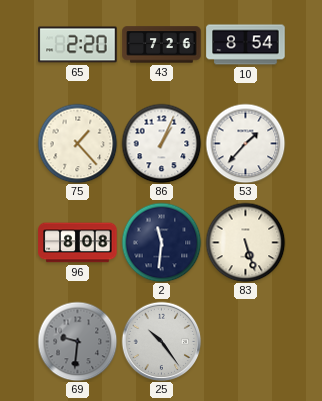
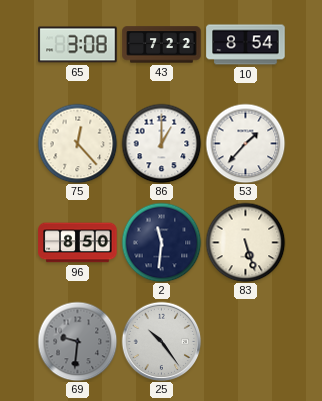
65: 2:20 -> 3:08 (78, 45)
43: 7:26 -> 7:22 (162, 45)
75: 1:23 -> 12:23 (77, 143)
86: 1:04 -> 1:00 (161, 143)
96: 8:08 -> 8:50 (78, 243)
